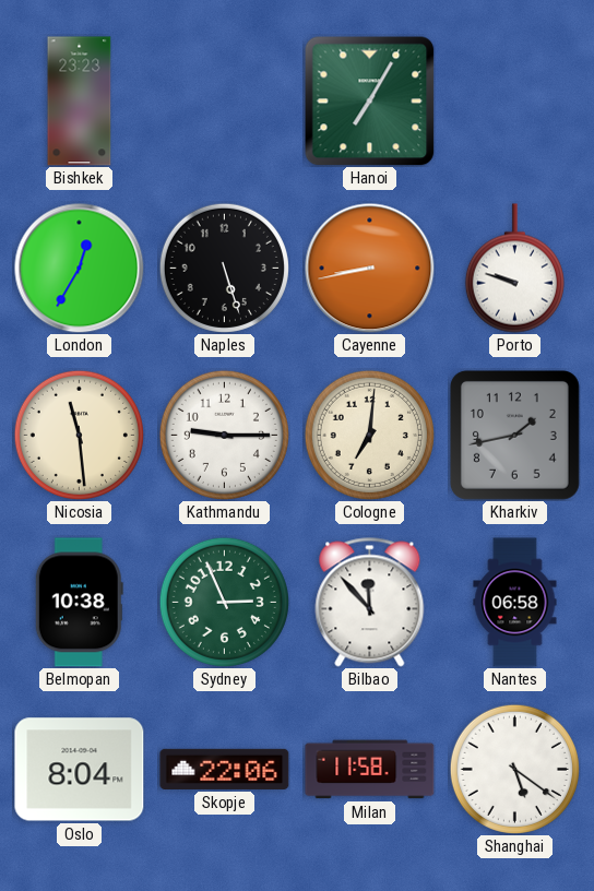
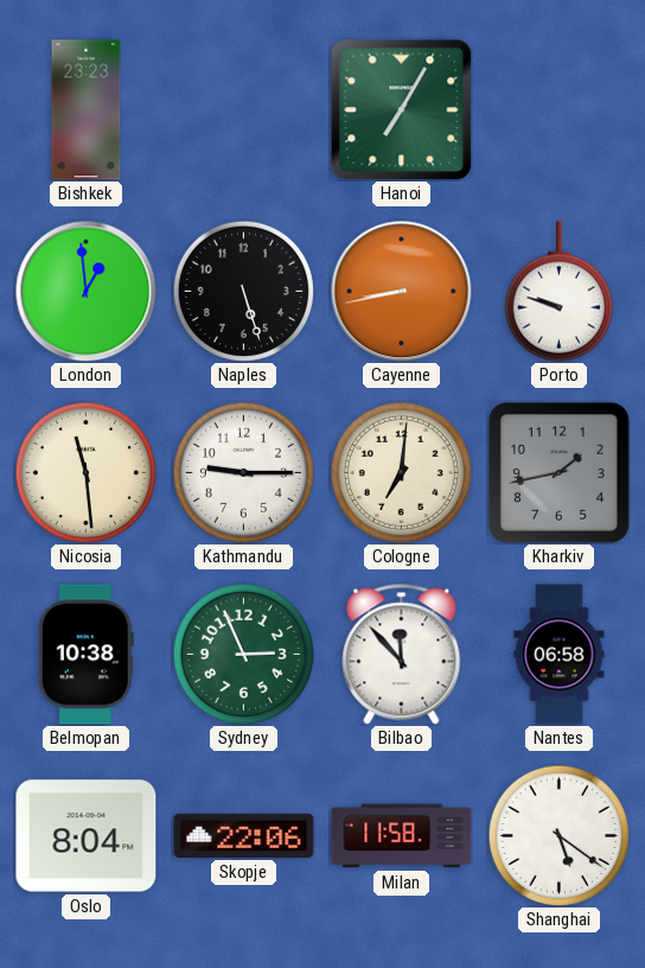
London: 12:35 -> 12:59 (87, 292)
